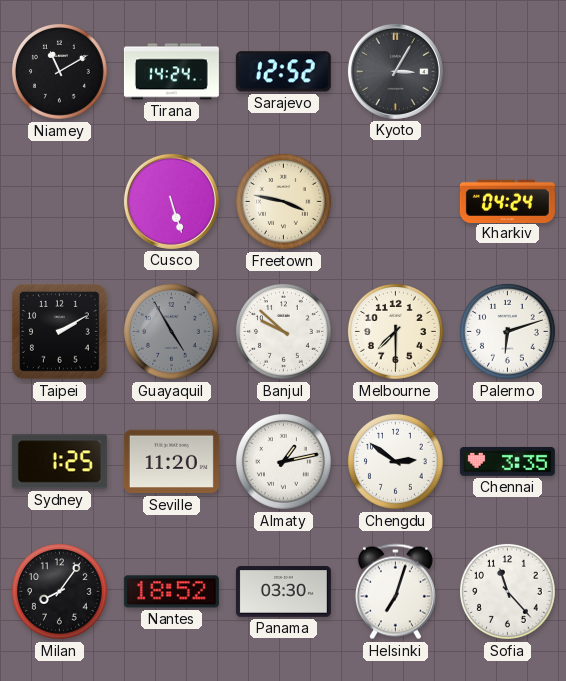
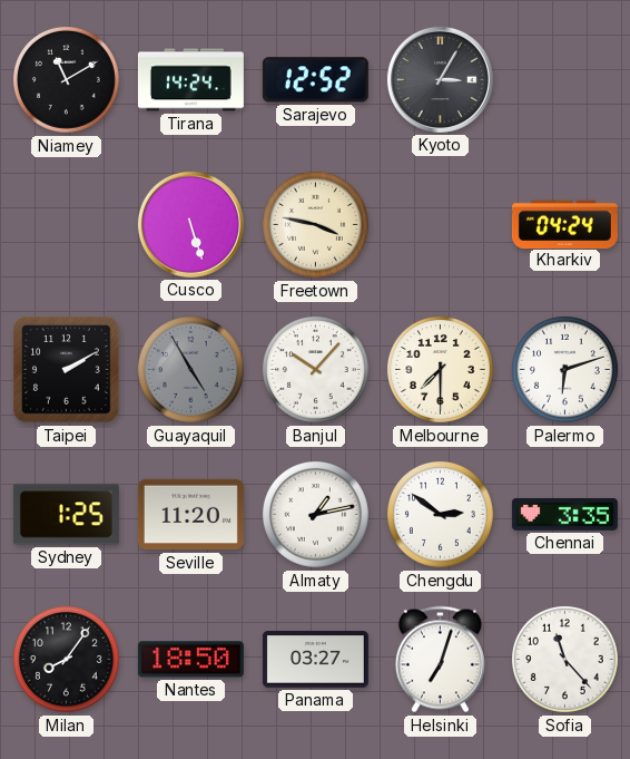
Banjul: 9:52 -> 10:07 (315, 369)
Nantes: 18:52 -> 18:50 (190, 660)
Panama: 03:30 -> 03:27 (315, 660)
